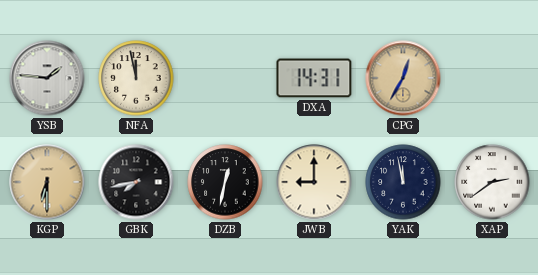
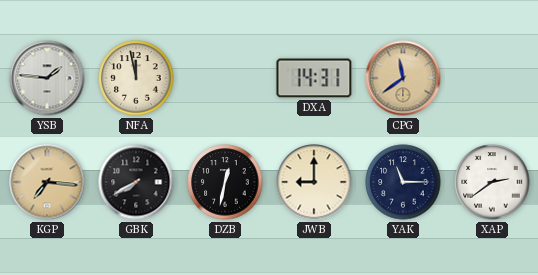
CPG: 12:35 -> 11:39 (403, 78)
KGP: 6:30 -> 7:16 (47, 182)
GBK: 7:43 -> 7:40 (136, 182)
YAK: 11:58 -> 11:15 (403, 182)
